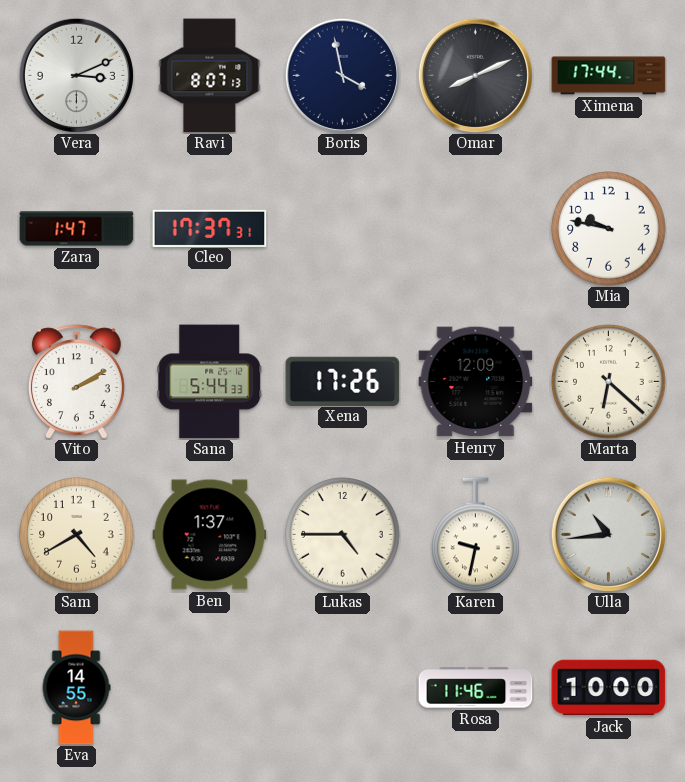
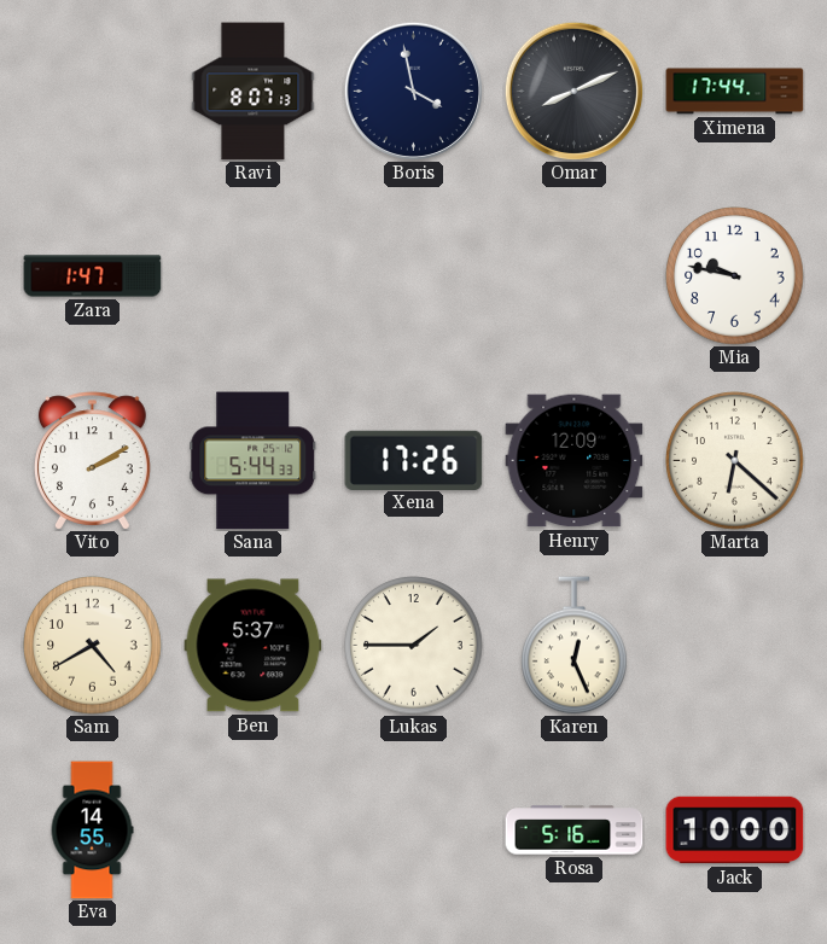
Vera: 3:11 -> none (76, 75)
Cleo: 17:37 -> none (210, 228)
Ben: 1:37 -> 5:37 (254, 646)
Lukas: 4:45 -> 1:45 (414, 646)
Karen: 9:32 -> 12:26 (575, 646)
Ulla: 10:44 -> none (608, 534)
Rosa: 11:46 -> 5:16 (575, 831)
